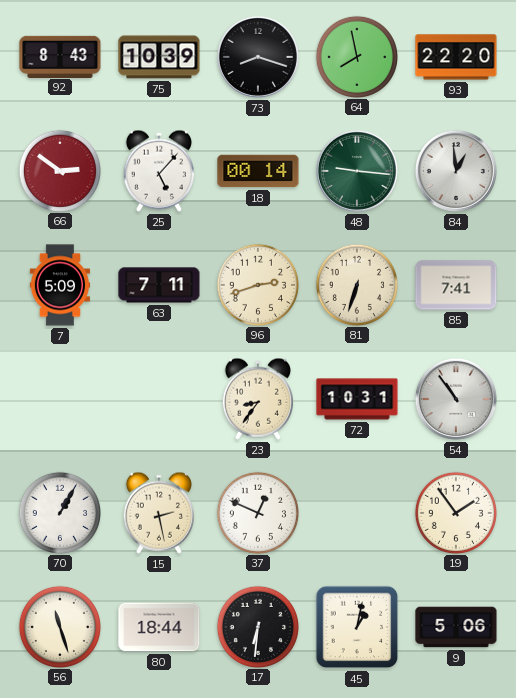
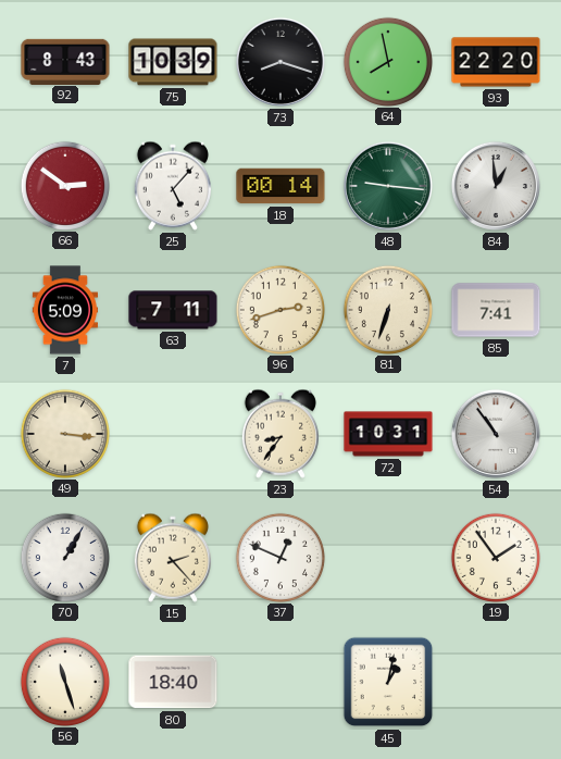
49: none -> 3:16 (64, 433)
15: 2:28 -> 2:23 (173, 558)
80: 18:44 -> 18:40 (173, 682)
17: 6:31 -> none (257, 626)
9: 5:06 -> none (456, 627)
